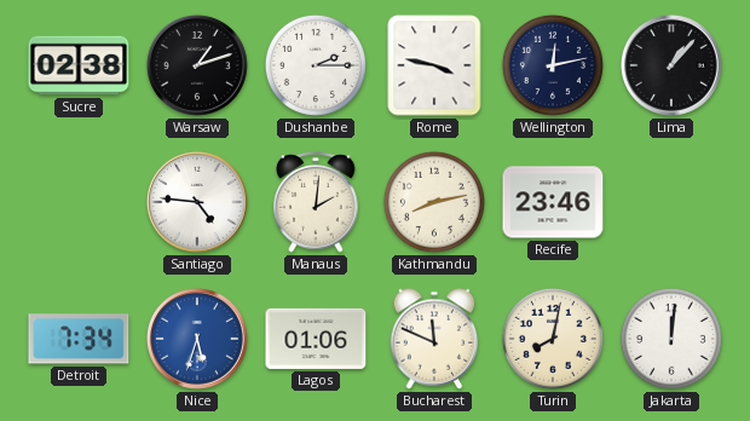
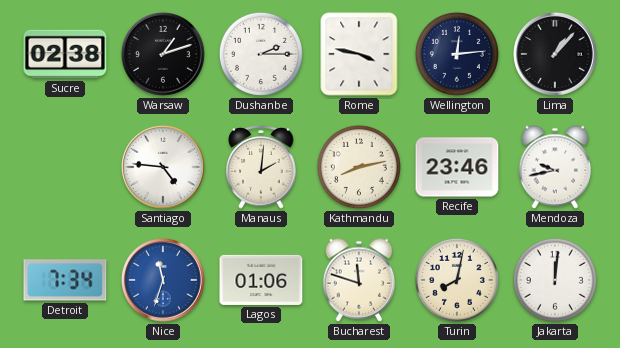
Wellington: 12:13 -> 12:14 (457, 54)
Mendoza: none -> 9:43 (555, 167)
Nice: 5:33 -> 11:33 (163, 280)
Bucharest: 11:49 -> 11:48 (359, 280)
